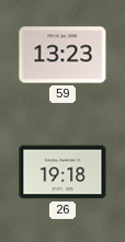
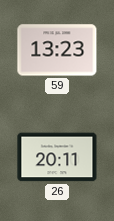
26: 19:18 -> 20:11 (57, 157)
